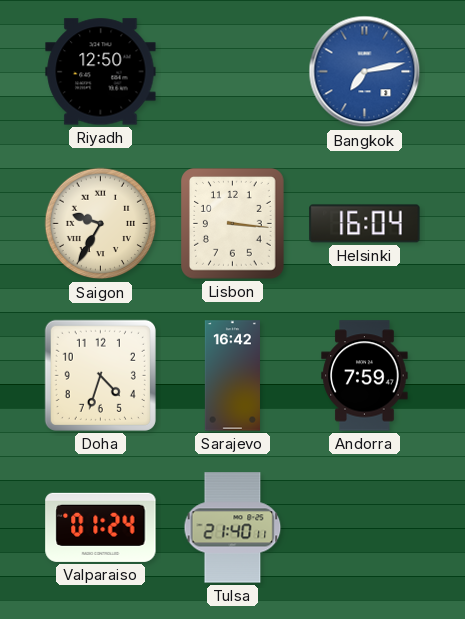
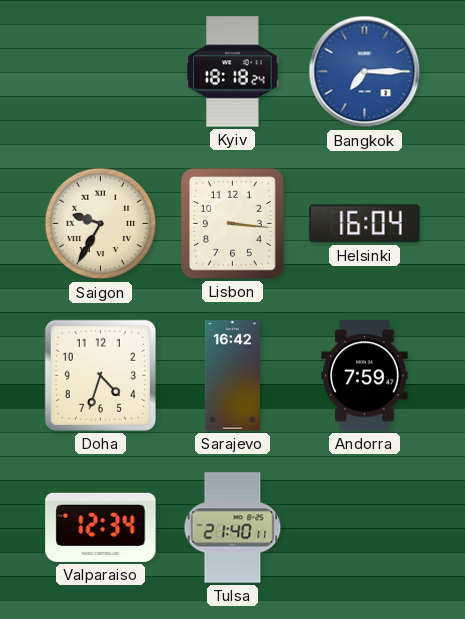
Riyadh: 12:50 -> none (101, 72)
Kyiv: none -> 18:18 (233, 72)
Bangkok: 7:13 -> 7:15 (365, 72)
Valparaiso: 01:24 -> 12:34 (101, 527)
